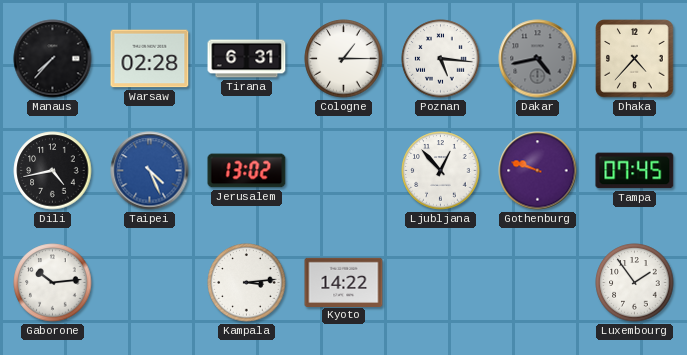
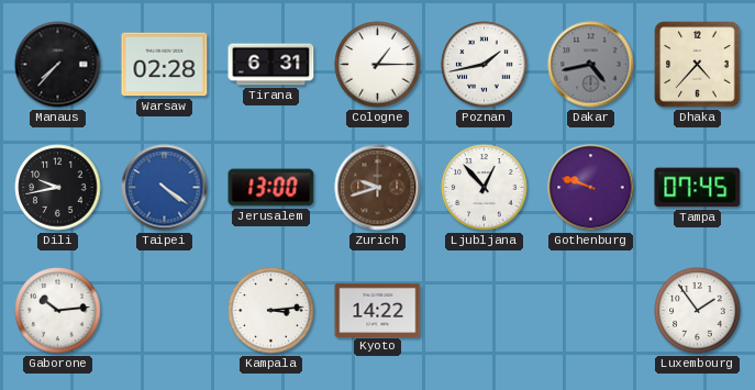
Poznan: 5:16 -> 1:43 (485, 65)
Dili: 4:43 -> 9:43 (58, 188)
Taipei: 4:26 -> 4:21 (165, 188)
Jerusalem: 13:02 -> 13:00 (271, 188)
Zurich: none -> 9:42 (378, 188)
